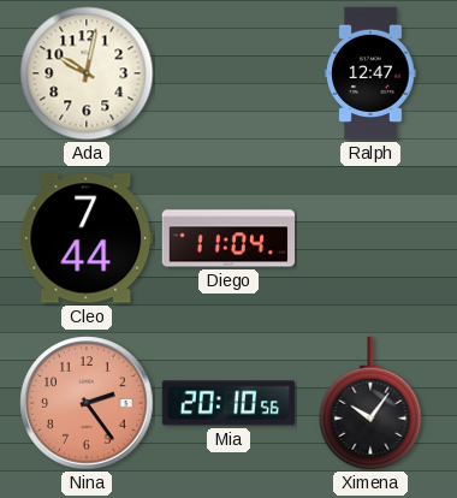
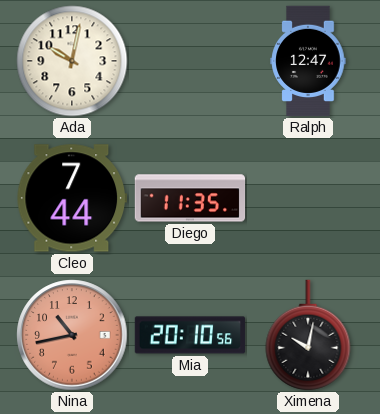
Diego: 11:04 -> 11:35 (190, 198)
Nina: 2:24 -> 10:43 (72, 335)
Ximena: 10:06 -> 10:02 (308, 335)
